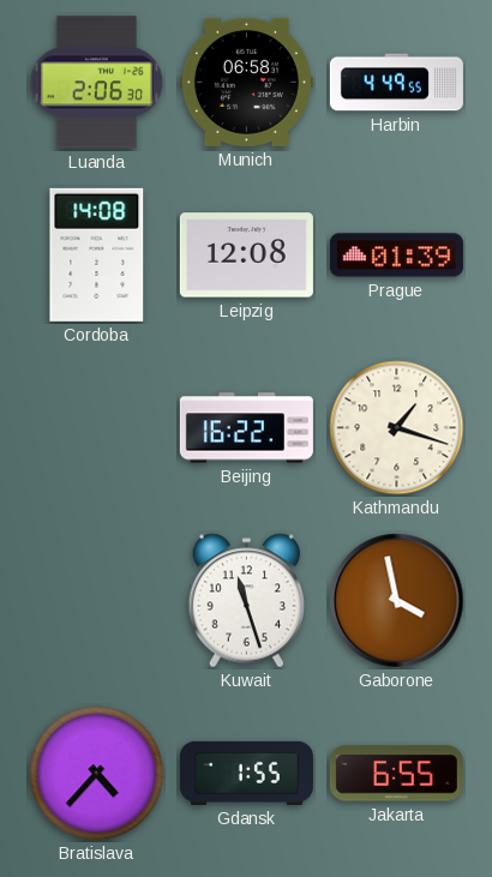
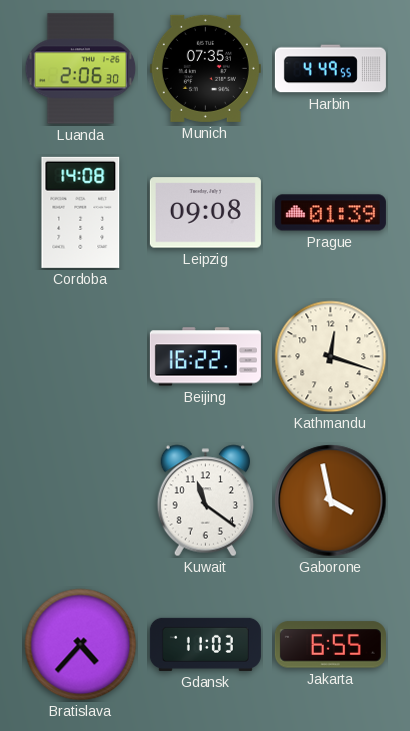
Munich: 06:58 -> 07:35 (205, 68)
Leipzig: 12:08 -> 09:08 (205, 213)
Kathmandu: 1:18 -> 12:18 (331, 357)
Kuwait: 11:27 -> 11:21 (205, 501)
Gdansk: 1:55 -> 11:03 (205, 644)
